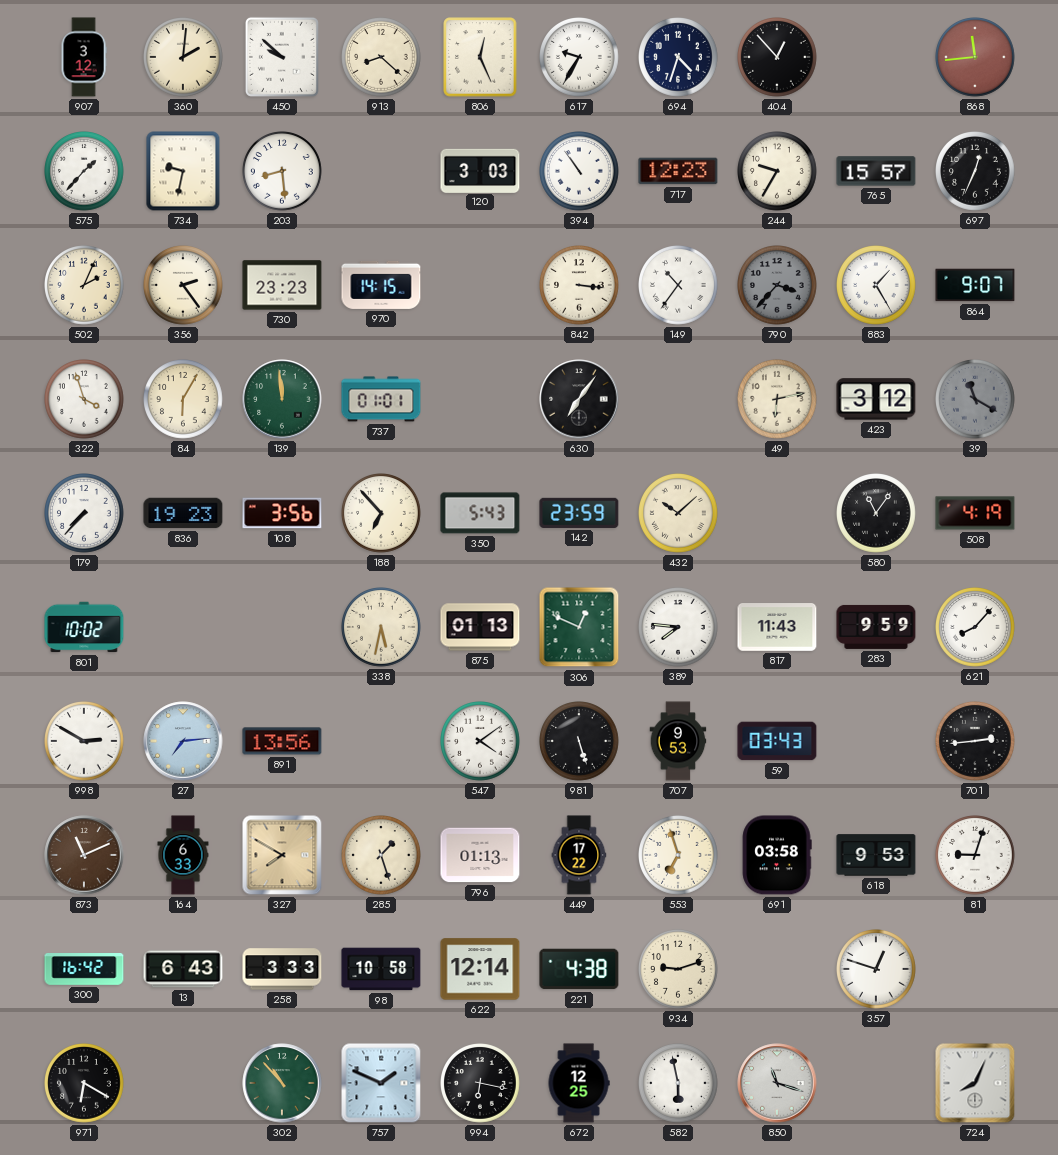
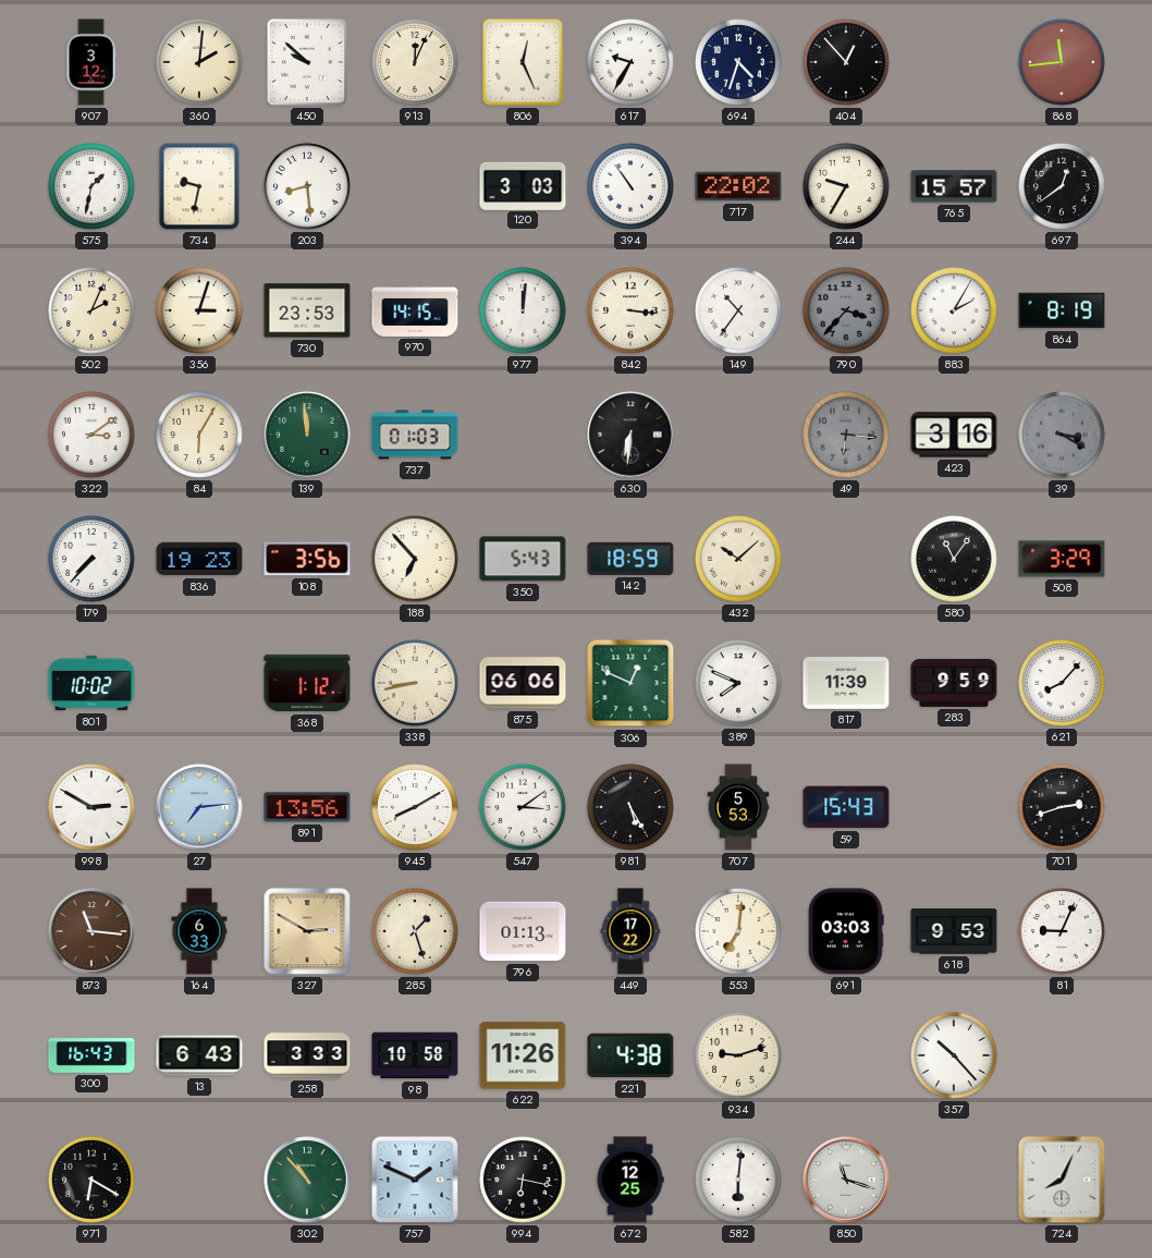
913: 8:22 -> 12:04 (416, 63)
575: 1:37 -> 1:32 (93, 187)
717: 12:23 -> 22:02 (738, 186)
697: 12:34 -> 12:39 (1063, 187)
356: 2:24 -> 3:03 (200, 312)
730: 23:23 -> 23:53 (307, 310)
977: none -> 12:01 (524, 312)
883: 1:25 -> 2:05 (955, 312)
864: 9:07 -> 8:19 (1062, 310)
322: 3:57 -> 3:09 (93, 436)
737: 01:01 -> 01:03 (415, 435)
630: 7:06 -> 6:31 (630, 435)
49: 6:13 -> 6:16 (847, 436)
49 dial: cream -> grey (847, 436)
423: 3:12 -> 3:16 (954, 435)
39: 11:20 -> 3:20 (1063, 436)
142: 23:59 -> 18:59 (630, 559)
508: 4:19 -> 3:29 (1062, 559)
368: none -> 1:12 (307, 683)
338: 5:32 -> 8:43 (416, 684)
875: 01:13 -> 06:06 (523, 683)
389: 7:46 -> 7:49 (739, 684)
817: 11:43 -> 11:39 (846, 683)
945: none -> 8:10 (416, 808)
547: 4:09 -> 3:09 (524, 808)
981: 5:27 -> 5:25 (632, 808)
707: 9:53 -> 5:53 (738, 807)
59: 03:43 -> 15:43 (846, 807)
701: 2:44 -> 2:42 (1063, 808)
873: 11:11 -> 11:16 (91, 931)
327: 7:50 -> 2:50 (307, 931)
553: 6:57 -> 7:01 (739, 932)
691: 03:58 -> 03:03 (846, 931)
81: 9:03 -> 9:04 (1063, 932)
300: 16:42 -> 16:43 (91, 1057)
622: 12:14 -> 11:26 (523, 1055)
357: 12:48 -> 10:23 (955, 1057)
582: 5:58 -> 6:01 (739, 1181)
